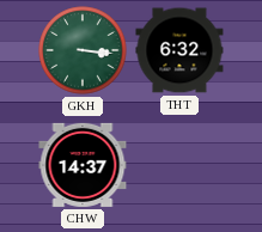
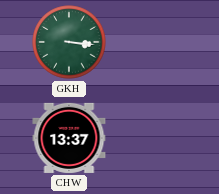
THT: 6:32 -> none (179, 50)
CHW: 14:37 -> 13:37 (69, 138)
